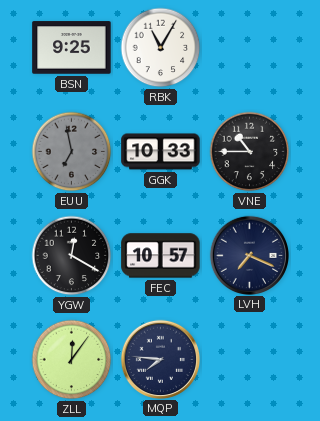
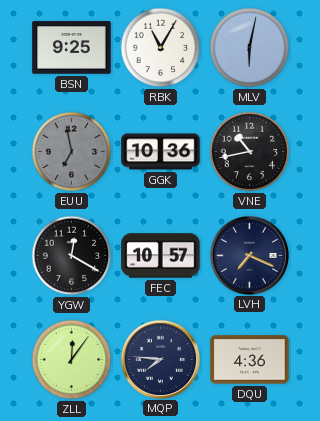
MLV: none -> 6:02 (250, 48)
GGK: 10:33 -> 10:36 (161, 152)
VNE: 10:45 -> 10:43 (250, 152)
DQU: none -> 4:36 (250, 360)
